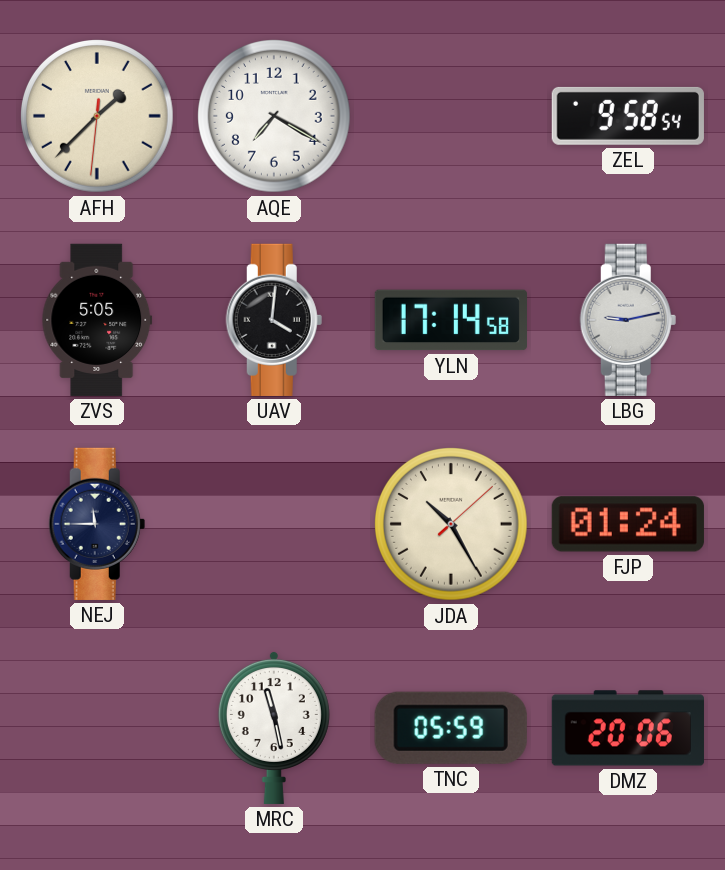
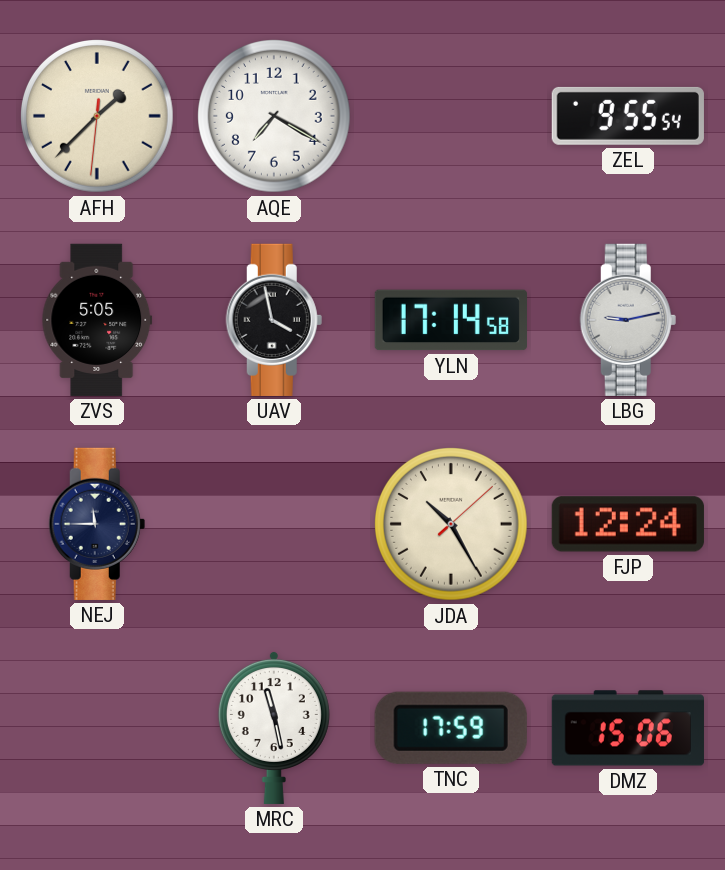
ZEL: 9:58 -> 9:55 (628, 116)
UAV: 4:01 -> 3:58 (274, 320)
FJP: 01:24 -> 12:24 (628, 524)
TNC: 05:59 -> 17:59 (451, 728)
DMZ: 20:06 -> 15:06 (628, 728)
